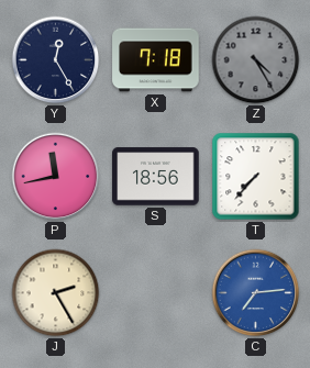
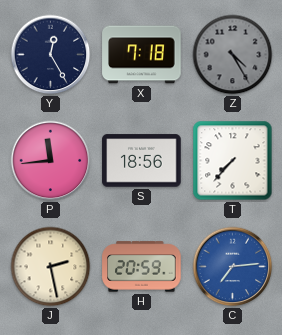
P: 11:43 -> 11:44 (51, 161)
J: 2:25 -> 2:28 (51, 267)
H: none -> 20:59 (142, 267)
